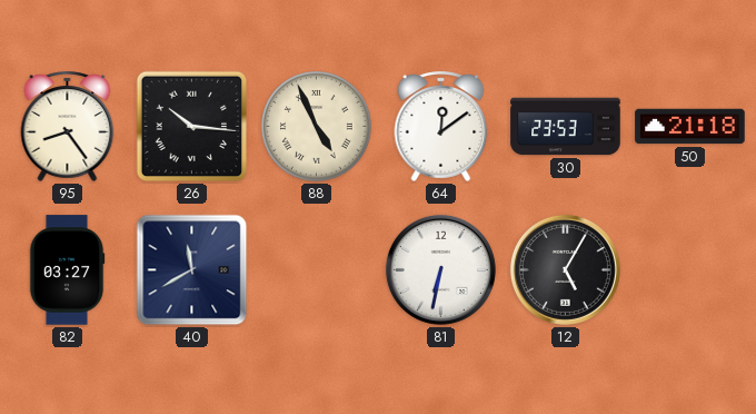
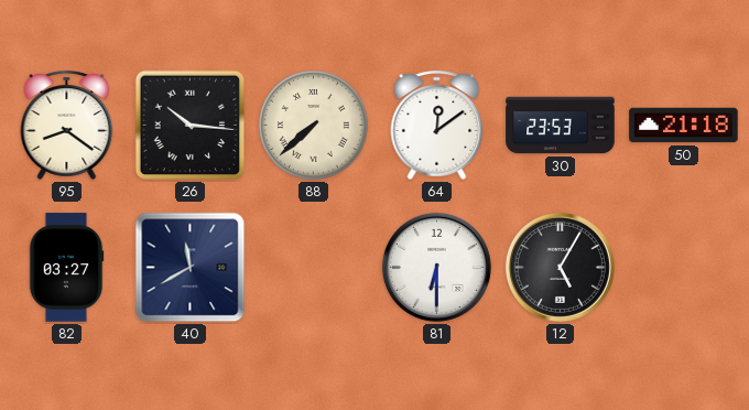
95: 8:24 -> 8:21 (67, 125)
88: 4:56 -> 7:38 (314, 126)
81: 6:32 -> 6:30 (436, 267)
